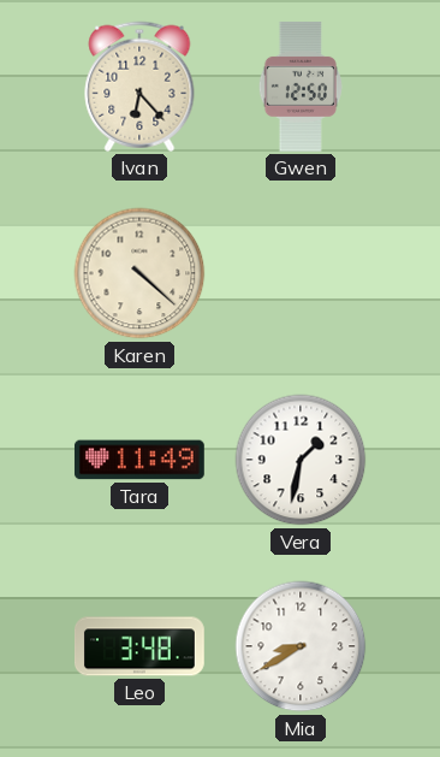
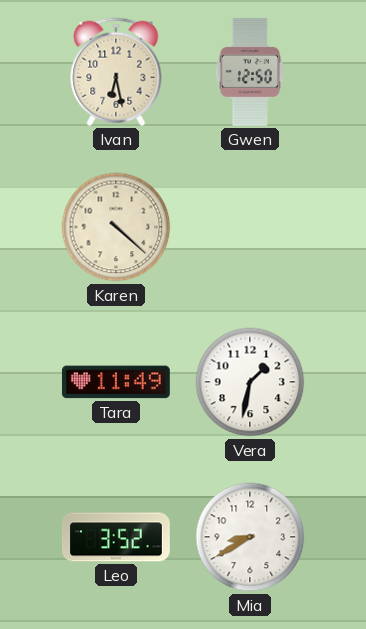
Ivan: 6:23 -> 6:28 (116, 72)
Leo: 3:48 -> 3:52 (116, 537)
